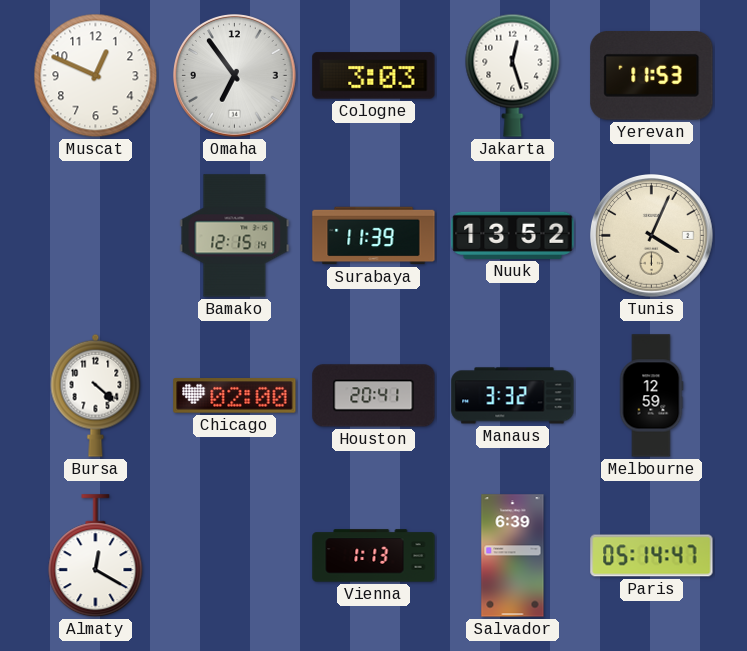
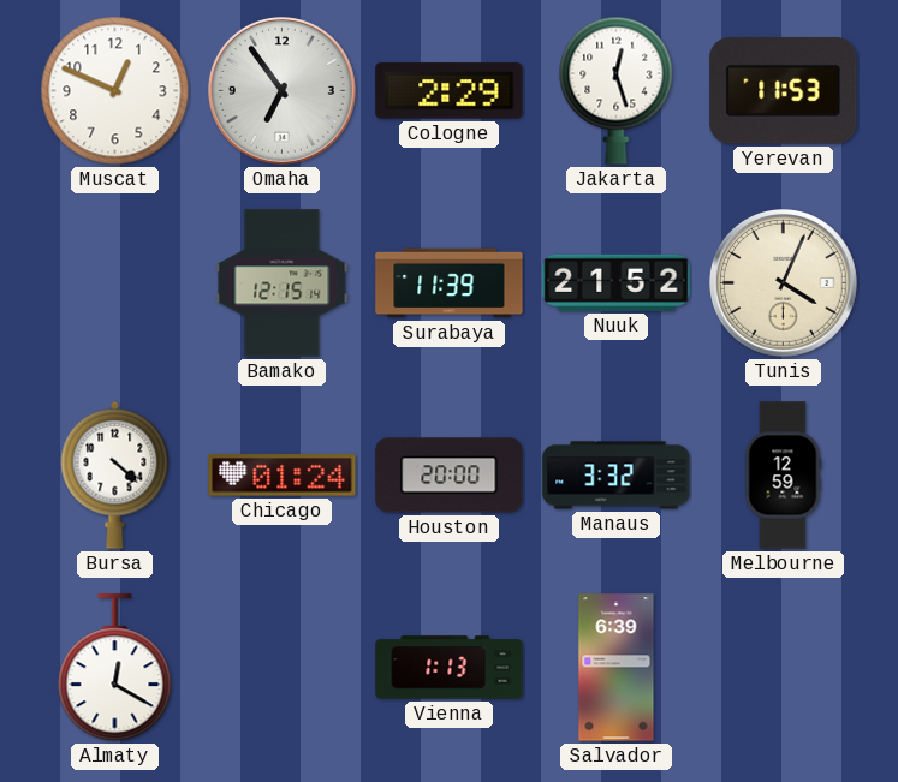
Cologne: 3:03 -> 2:29 (450, 91)
Nuuk: 13:52 -> 21:52 (617, 282)
Chicago: 02:00 -> 01:24 (283, 476)
Houston: 20:41 -> 20:00 (450, 476)
Paris: 05:14 -> none (652, 556)
